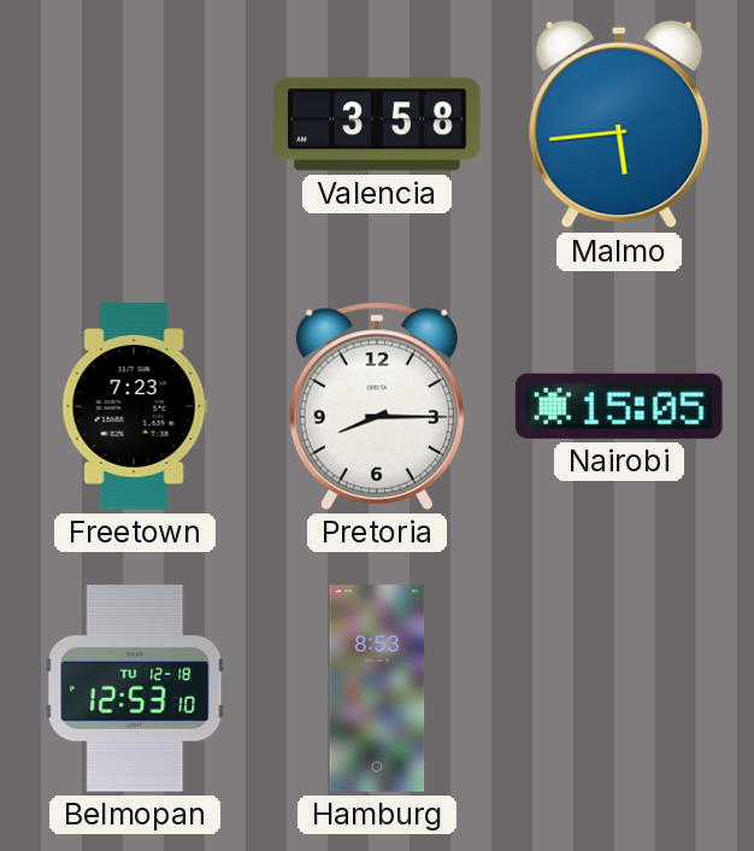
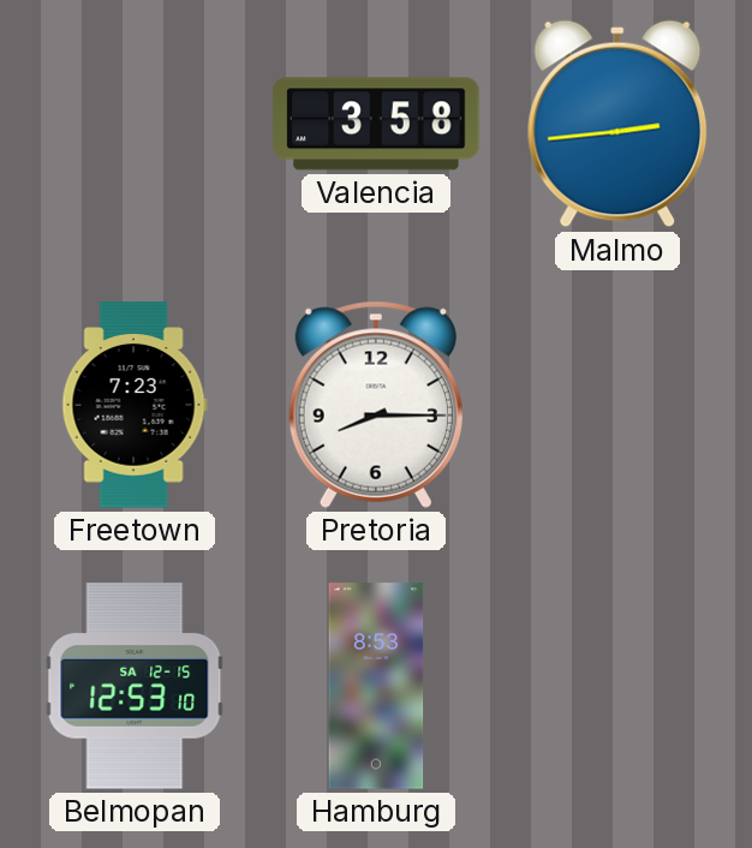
Malmo: 5:44 -> 2:44 (617, 124)
Nairobi: 15:05 -> none (619, 406)
Belmopan date: TU 12-18 -> SA 12-15 (135, 686)
